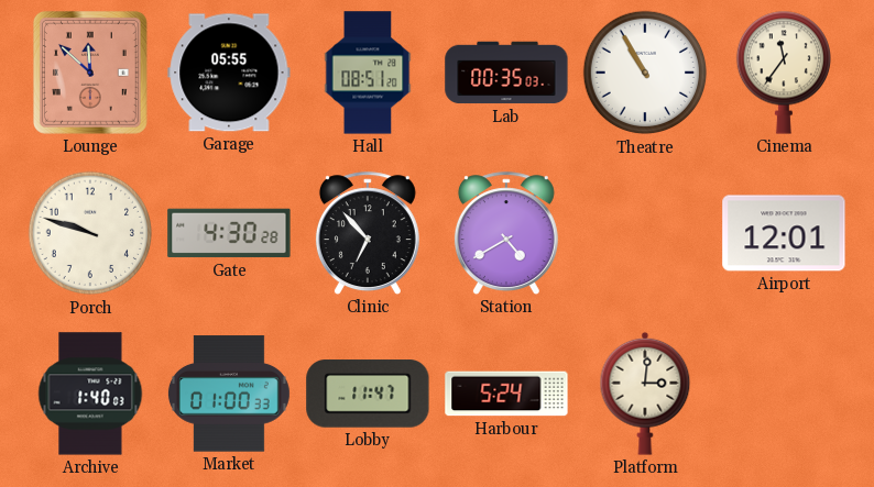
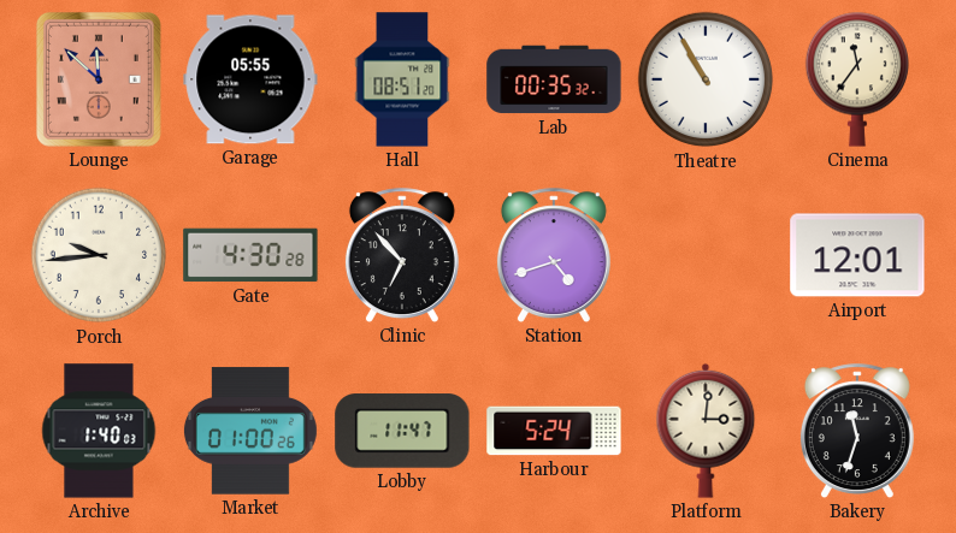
Lab: 00:35:03 -> 00:35:32 (554, 79)
Porch: 9:48 -> 9:44 (99, 255)
Station: 4:40 -> 4:42 (554, 255)
Market: 01:00:33 -> 01:00:26 (250, 431)
Bakery: none -> 11:33 (857, 431)
